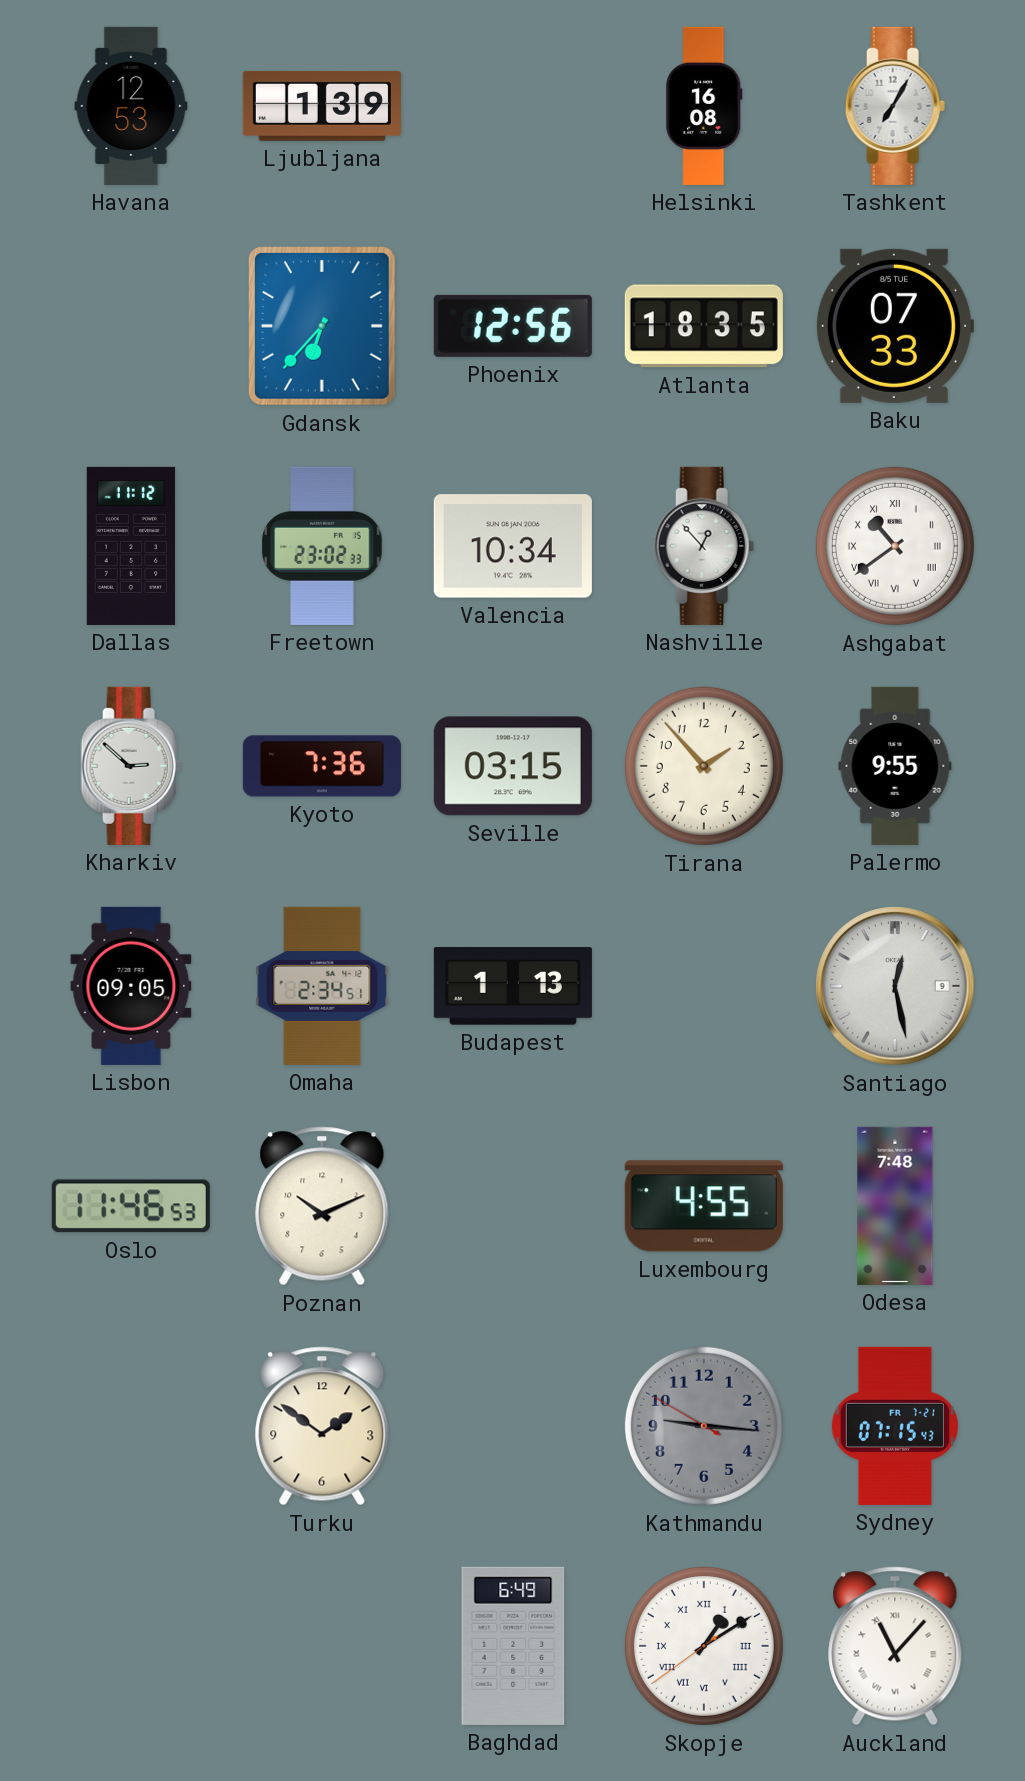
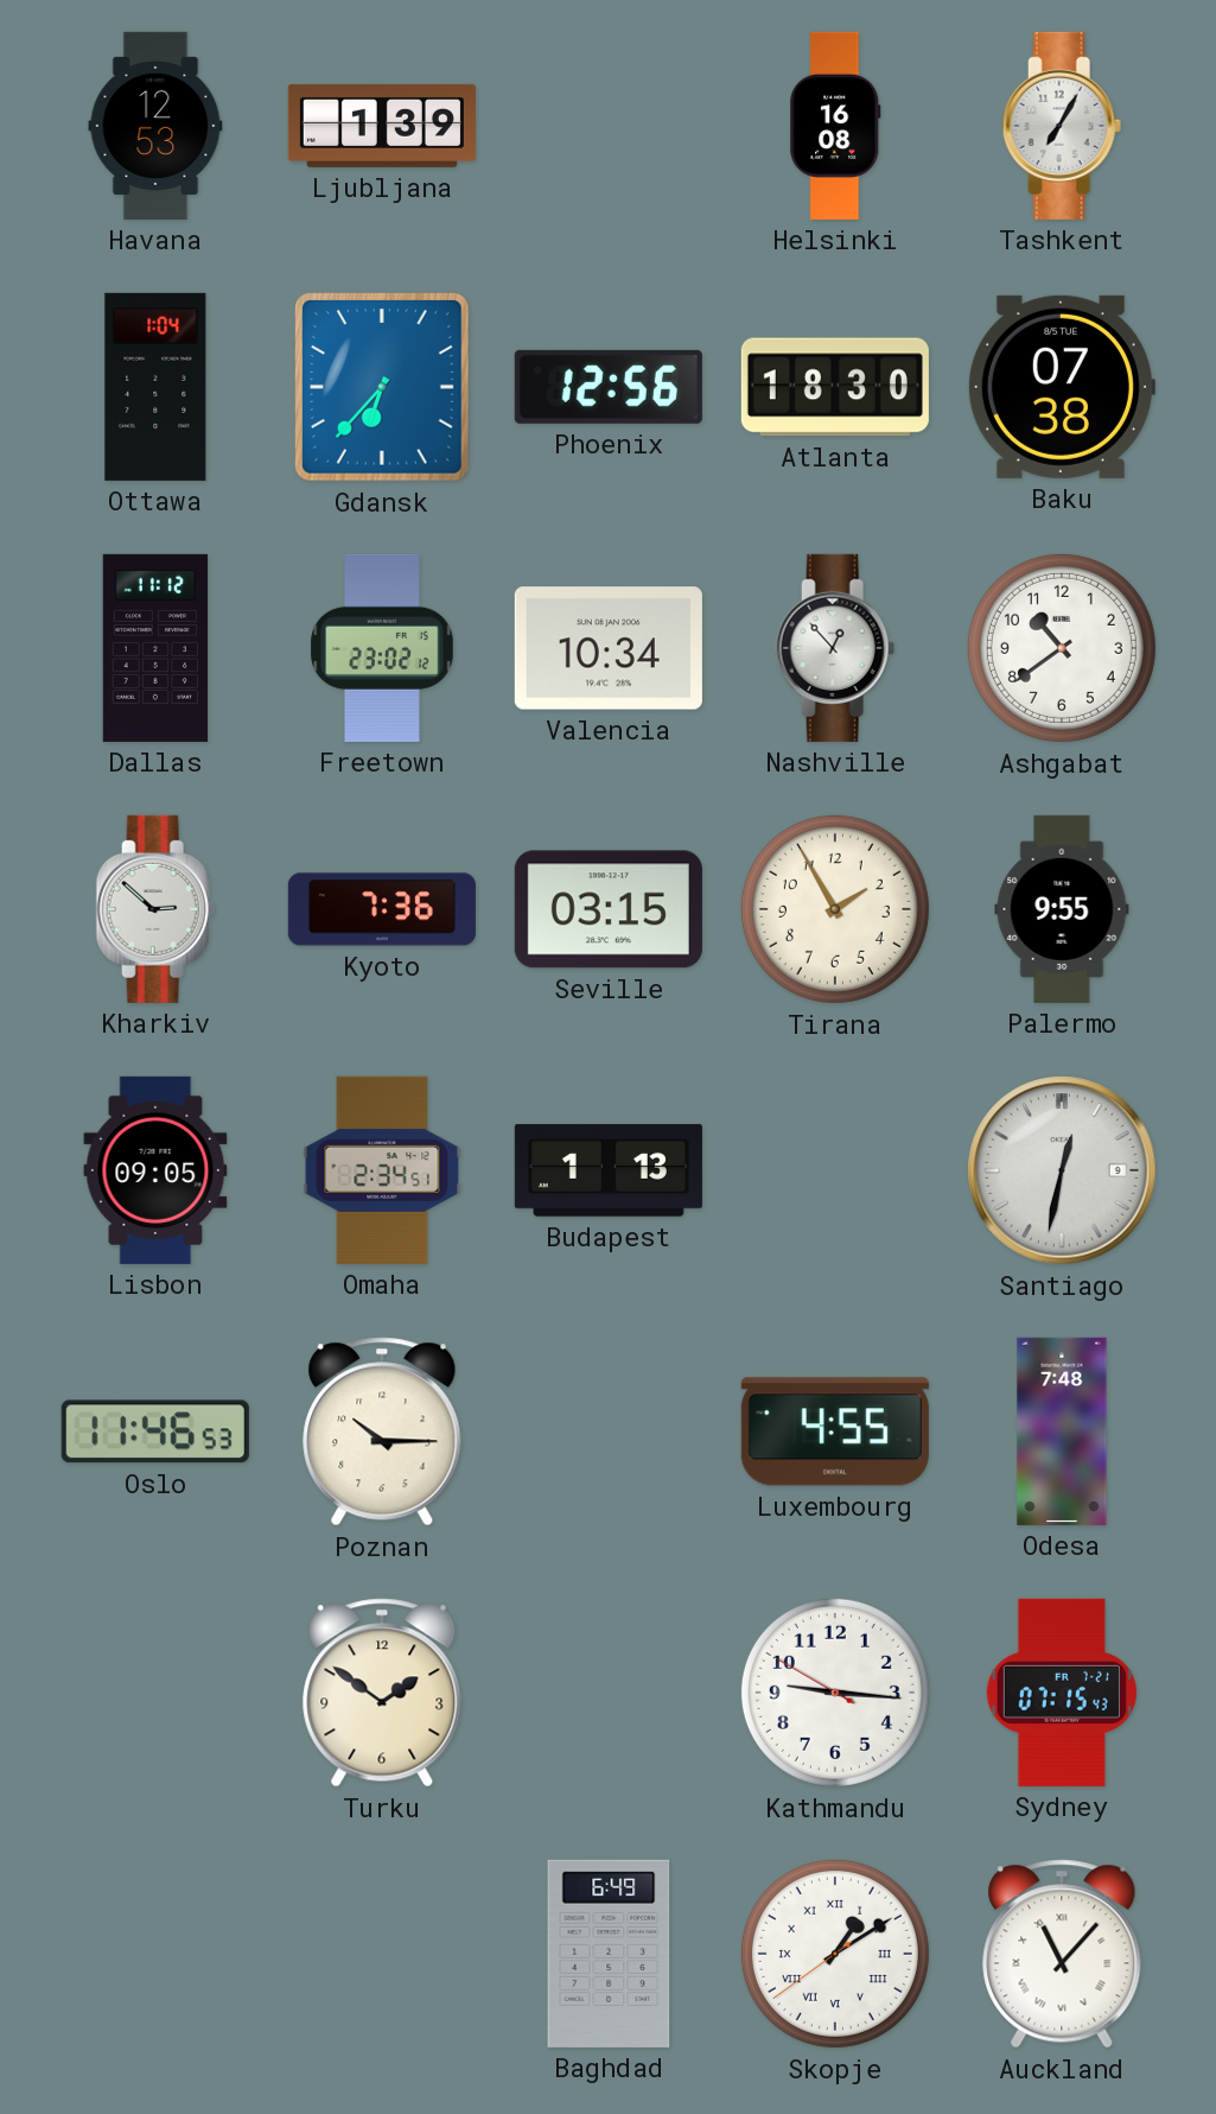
Ottawa: none -> 1:04 (155, 387)
Atlanta: 18:35 -> 18:30 (835, 387)
Baku: 07:33 -> 07:38 (1061, 387)
Freetown: 23:02:33 -> 23:02:12 (382, 648)
Ashgabat numerals: Roman -> Arabic (1062, 648)
Tirana: 1:53 -> 1:55 (835, 909)
Santiago: 12:28 -> 12:32 (1062, 1170)
Poznan: 10:11 -> 10:15 (382, 1431)
Kathmandu dial: grey -> white (835, 1693)
